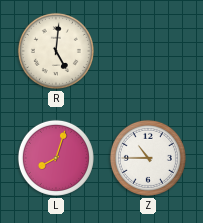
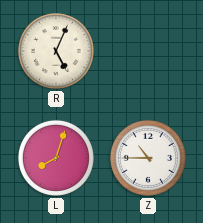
R: 5:01 -> 5:04 (56, 51)
